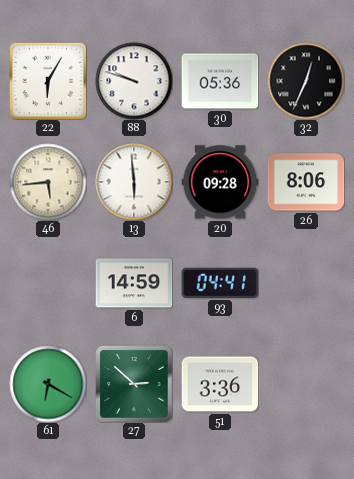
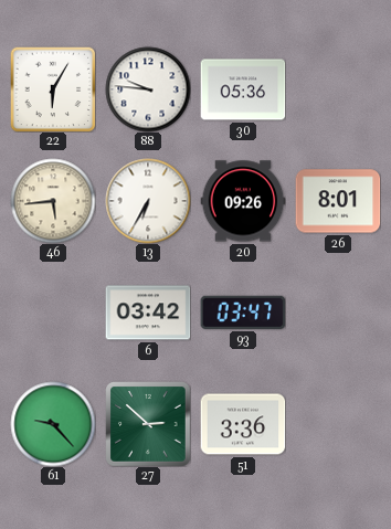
88: 9:48 -> 9:46 (148, 89)
32: 12:34 -> none (306, 81)
13: 5:59 -> 6:35 (148, 201)
20: 09:28 -> 09:26 (243, 201)
26: 8:06 -> 8:01 (338, 201)
6: 14:59 -> 03:42 (148, 313)
93: 04:41 -> 03:47 (243, 313)
61: 6:20 -> 9:23 (53, 424)
